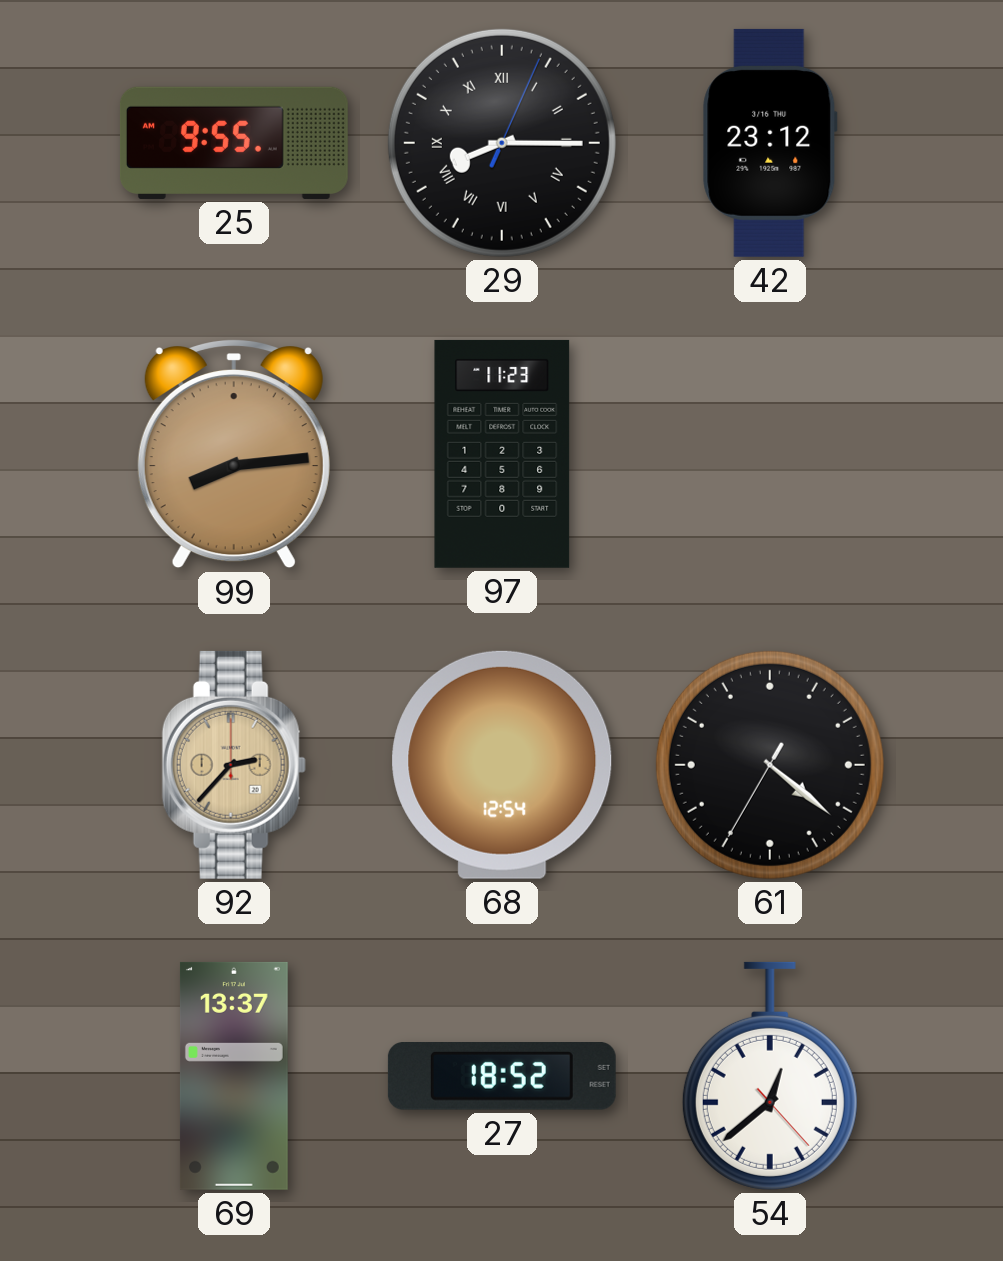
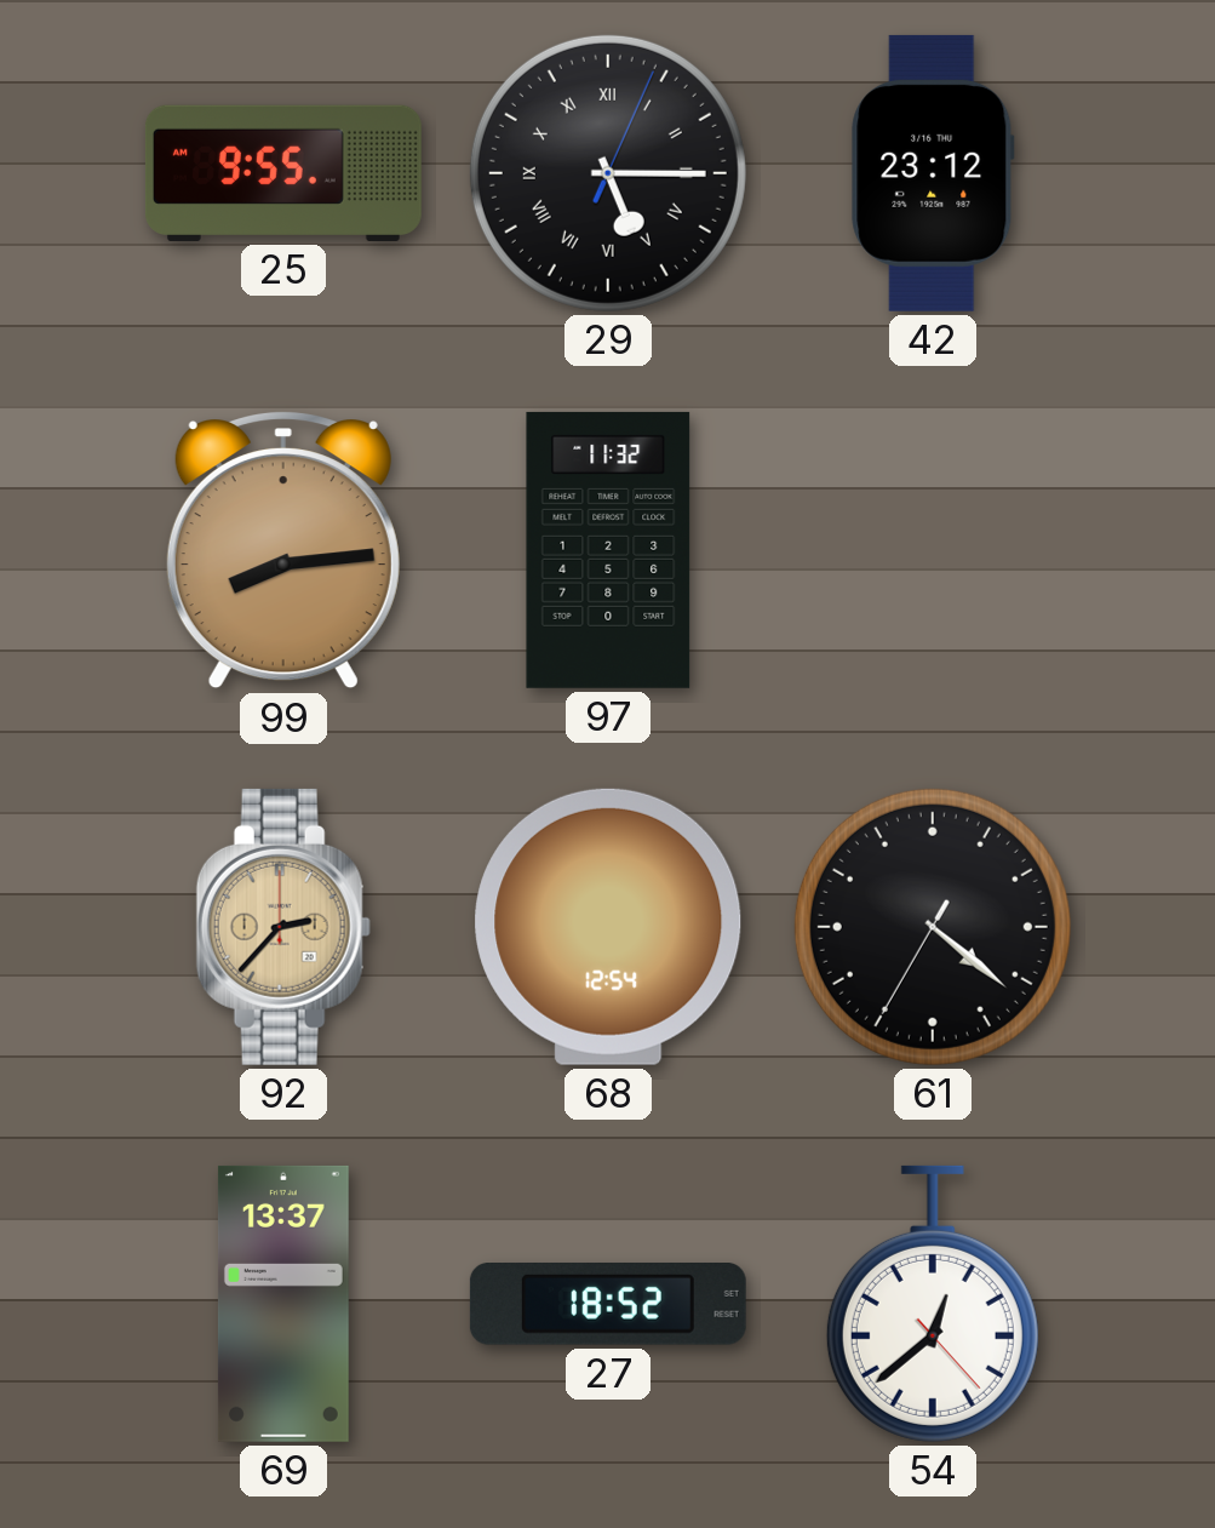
29: 8:15 -> 5:15 (608, 173)
97: 11:23 -> 11:32 (608, 550)
